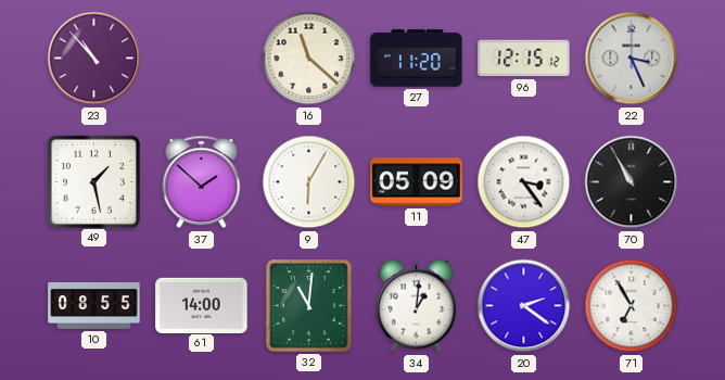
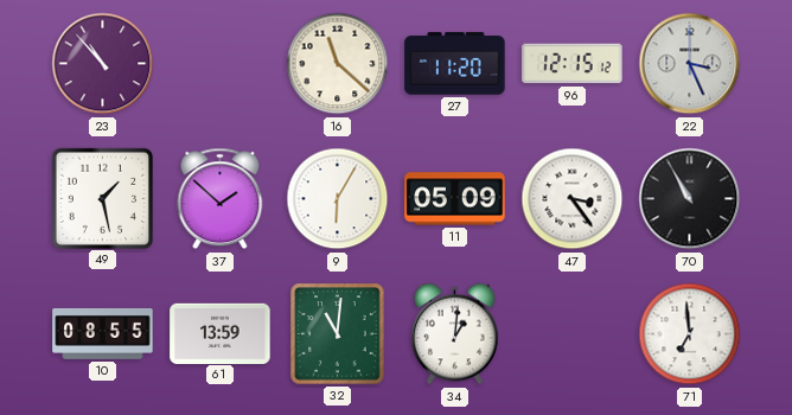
61: 14:00 -> 13:59 (221, 333)
20: 2:21 -> none (524, 306)
71: 6:55 -> 6:59 (690, 334)
